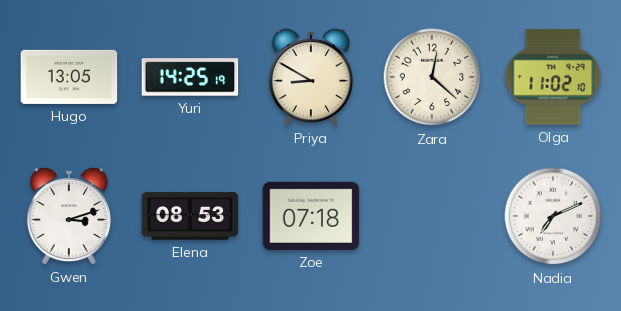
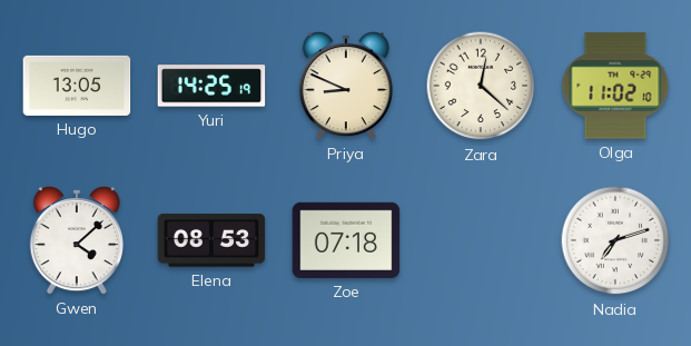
Priya: 8:50 -> 8:49 (346, 86)
Gwen: 3:12 -> 4:08 (77, 240)
Nadia: 7:11 -> 7:12 (615, 240)
